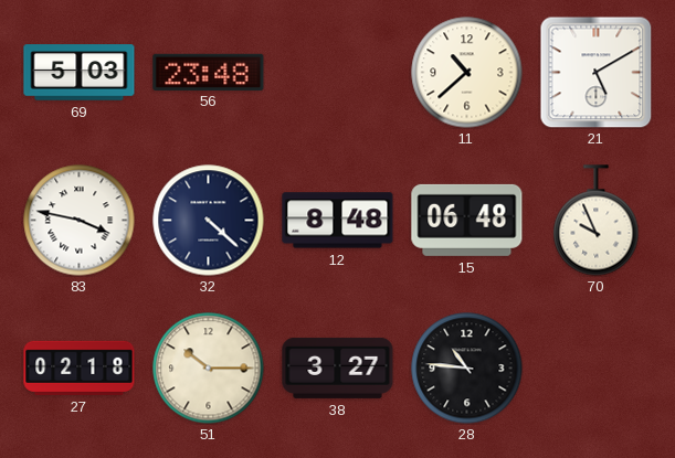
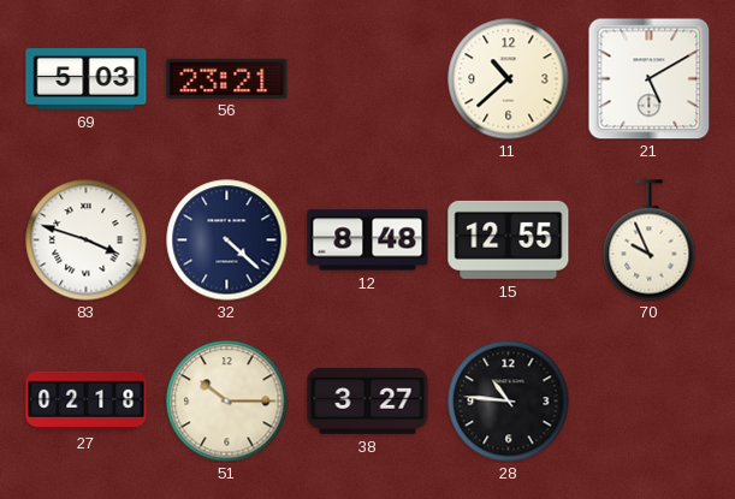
56: 23:48 -> 23:21 (227, 78)
83: 3:47 -> 3:48 (87, 240)
15: 06:48 -> 12:55 (509, 239)
